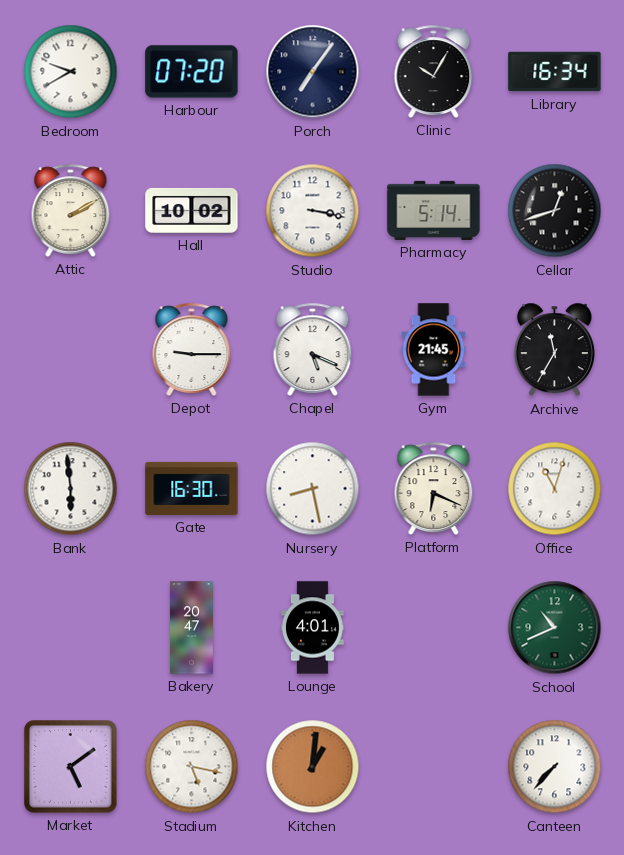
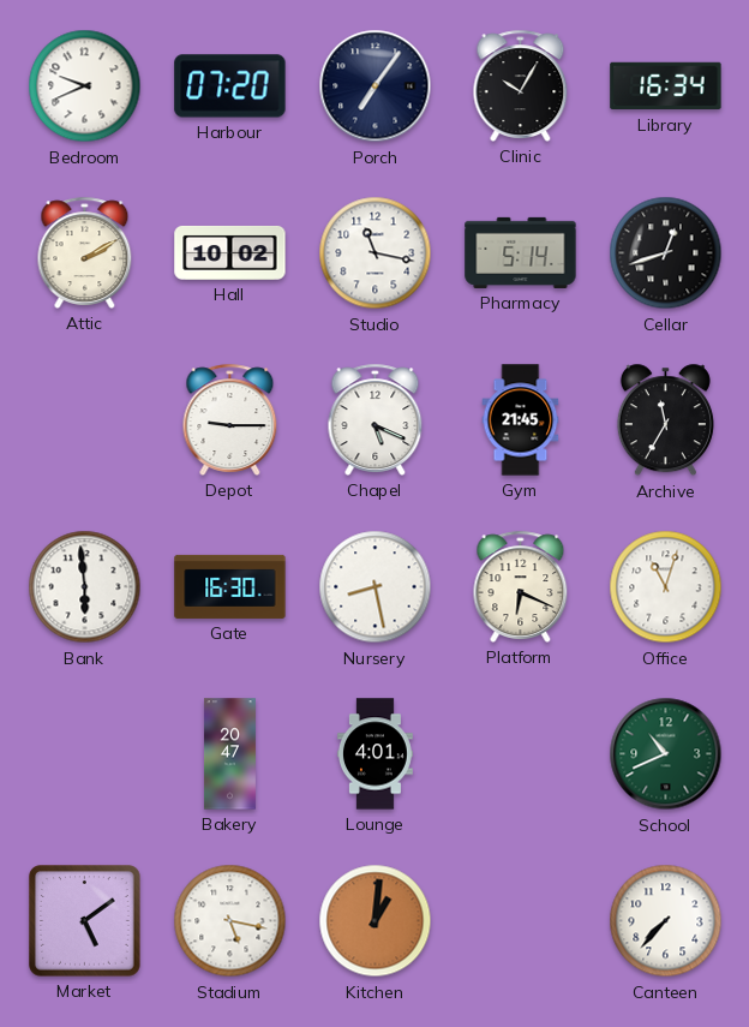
Bedroom: 9:40 -> 9:41 (85, 86)
Studio: 3:17 -> 11:17 (376, 253)
